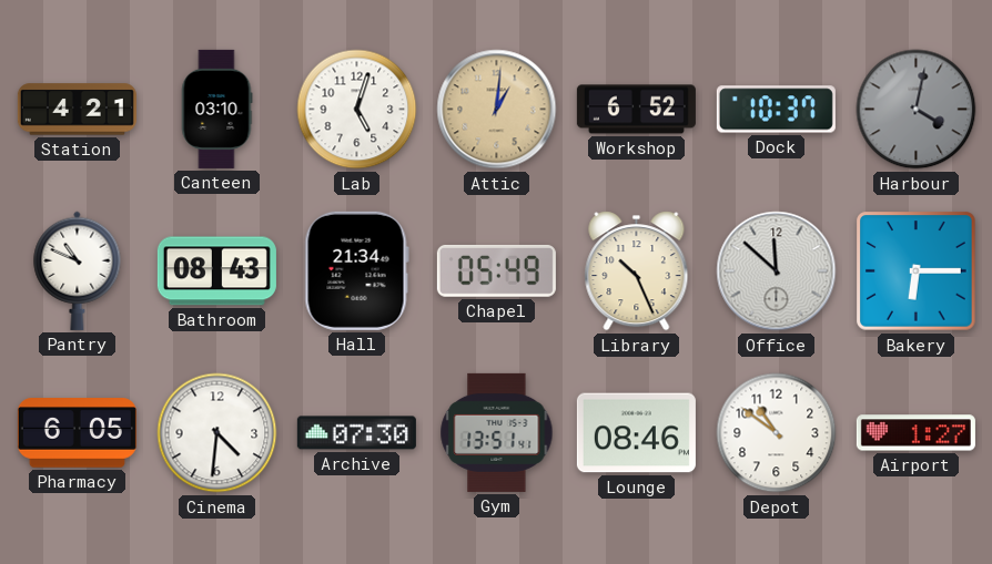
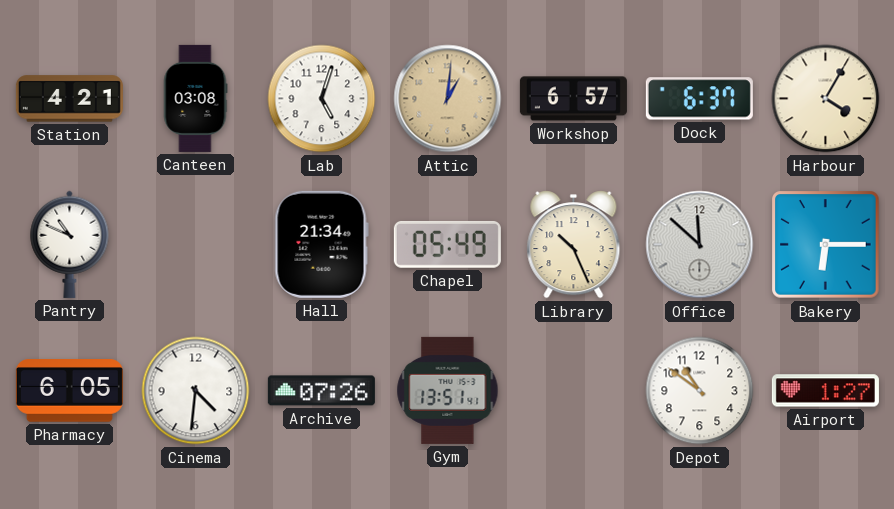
Canteen: 03:10 -> 03:08 (195, 98)
Workshop: 6:52 -> 6:57 (573, 99)
Dock: 10:37 -> 6:37 (699, 99)
Harbour: 4:02 -> 4:05 (826, 99)
Harbour dial: grey -> cream (826, 99)
Bathroom: 08:43 -> none (216, 271)
Archive: 07:30 -> 07:26 (321, 391)
Lounge: 08:46 -> none (636, 433)
